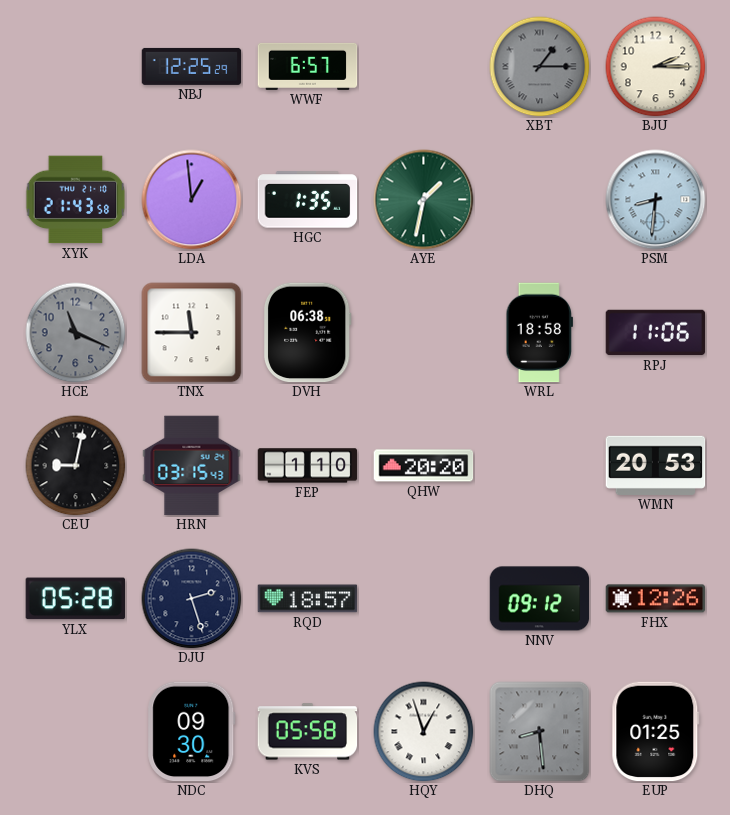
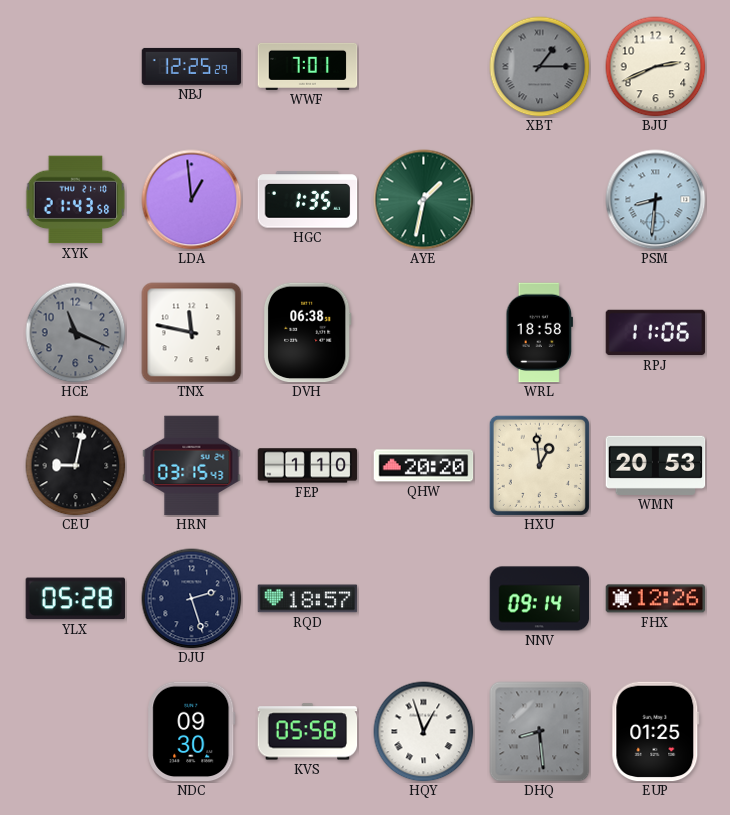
WWF: 6:57 -> 7:01 (308, 66)
BJU: 2:15 -> 2:41 (656, 67)
TNX: 11:45 -> 11:47 (192, 333)
HXU: none -> 12:59 (539, 465)
NNV: 09:12 -> 09:14 (540, 599)
